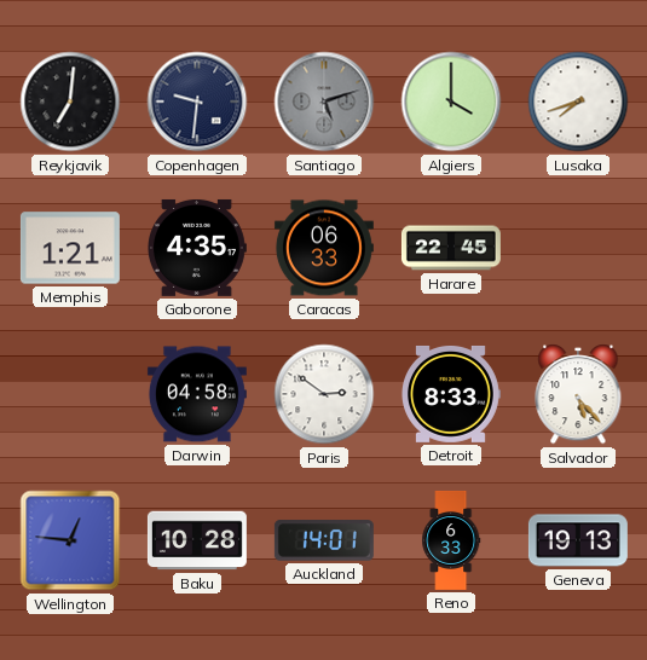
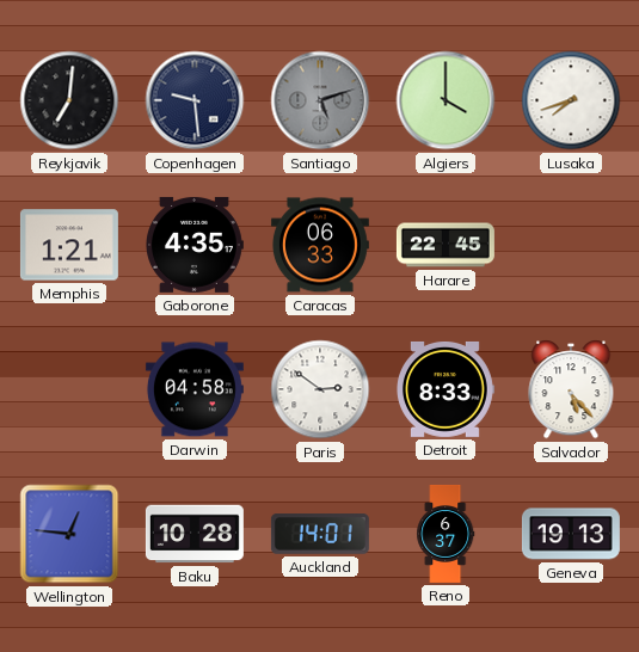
Copenhagen: 9:31 -> 9:29 (195, 100)
Reno: 6:33 -> 6:37 (446, 534)
